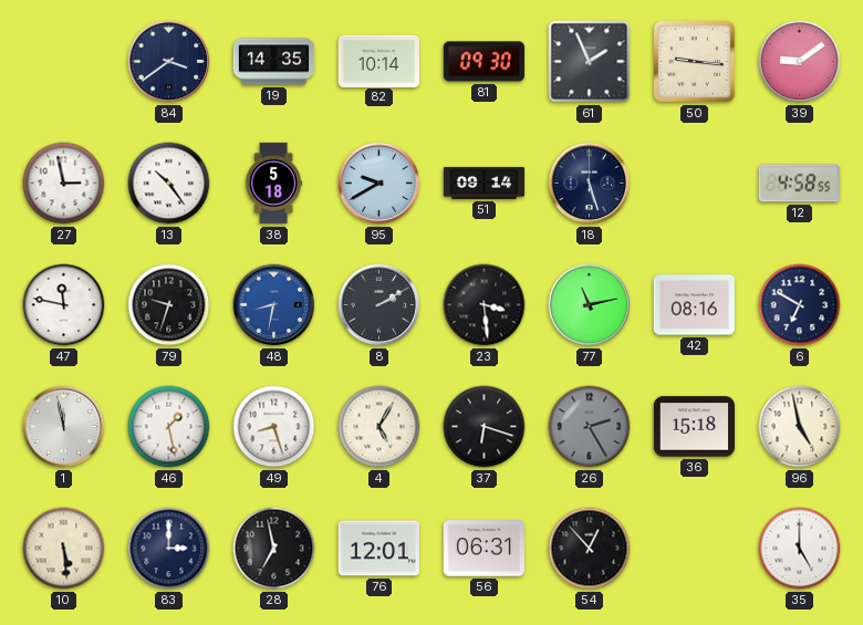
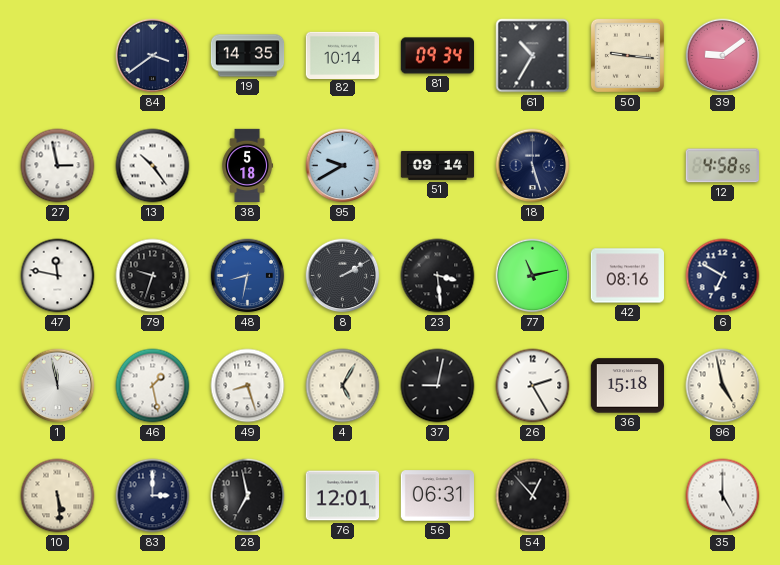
81: 09:30 -> 09:34 (437, 56)
61: 1:56 -> 10:35 (533, 56)
37: 6:18 -> 9:02 (438, 386)
26 dial: grey -> white (533, 386)
